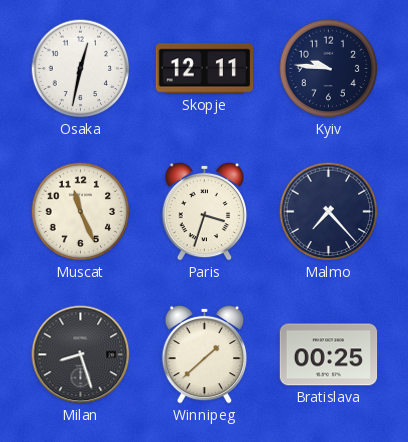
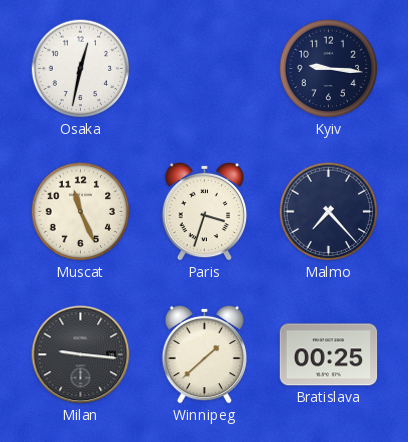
Skopje: 12:11 -> none (205, 69)
Kyiv: 9:46 -> 9:16 (329, 69)
Milan: 8:27 -> 9:16 (81, 355)
